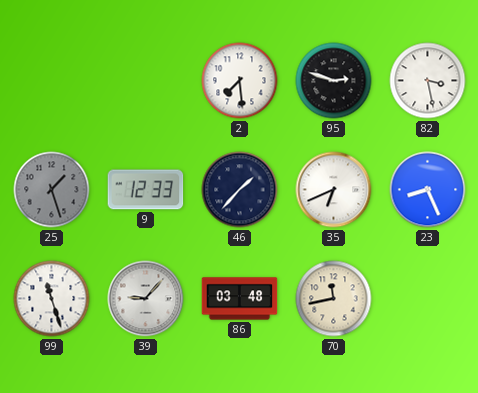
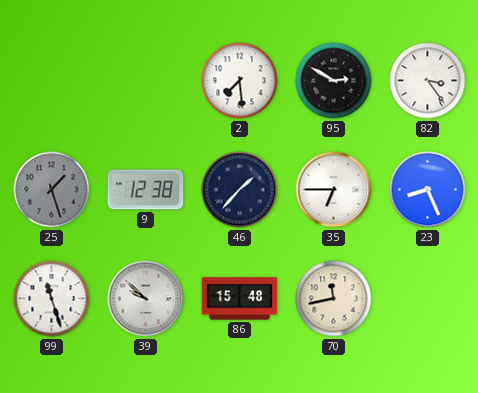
95: 2:48 -> 2:50 (334, 81)
82: 3:28 -> 3:24 (428, 81)
9: 12:33 -> 12:38 (146, 190)
35: 6:41 -> 6:45 (334, 190)
39: 9:07 -> 9:52 (146, 299)
86: 03:48 -> 15:48 (240, 299)
